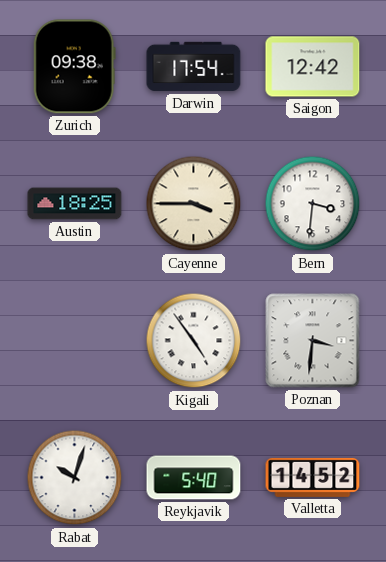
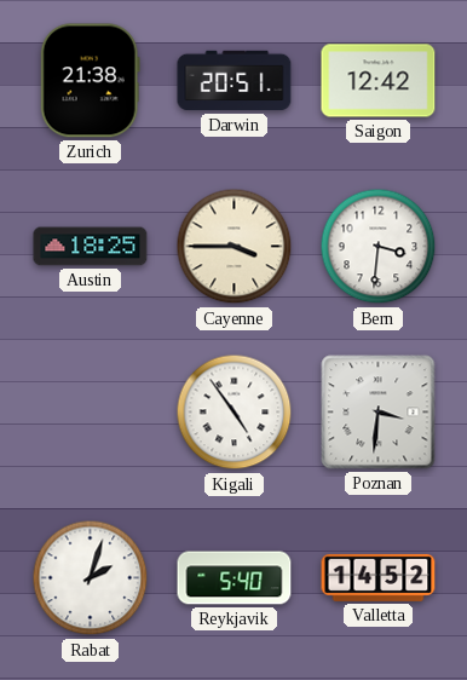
Zurich: 09:38 -> 21:38 (90, 81)
Darwin: 17:54 -> 20:51 (235, 81)
Rabat: 10:03 -> 2:03 (91, 578)
